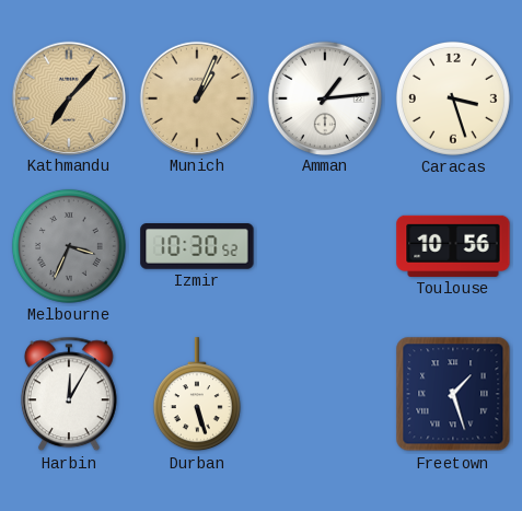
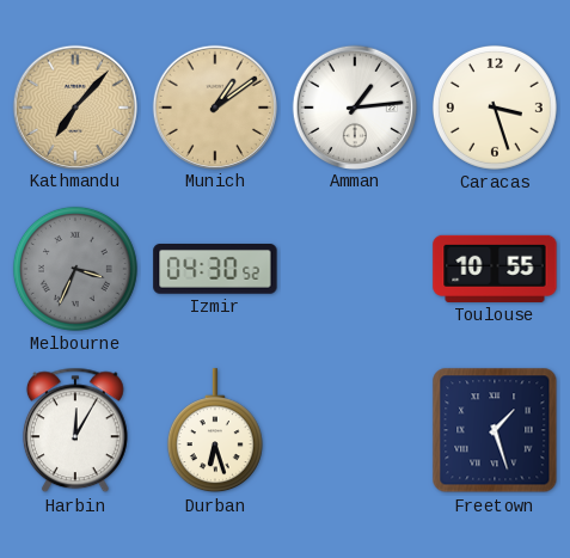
Munich: 1:04 -> 1:09 (214, 106)
Izmir: 10:30 -> 04:30 (215, 270)
Toulouse: 10:56 -> 10:55 (495, 269)
Durban: 5:27 -> 6:27 (215, 431)
